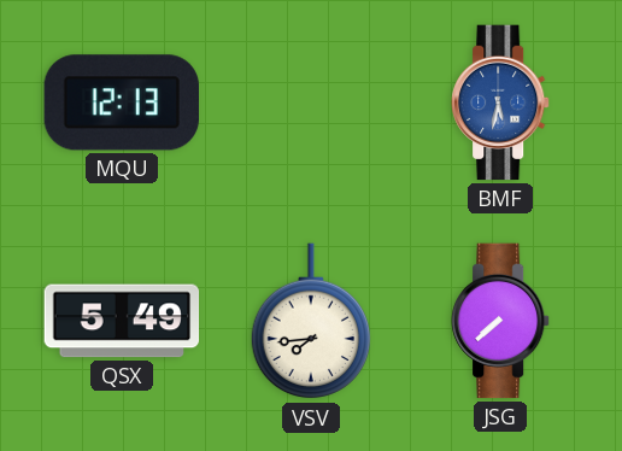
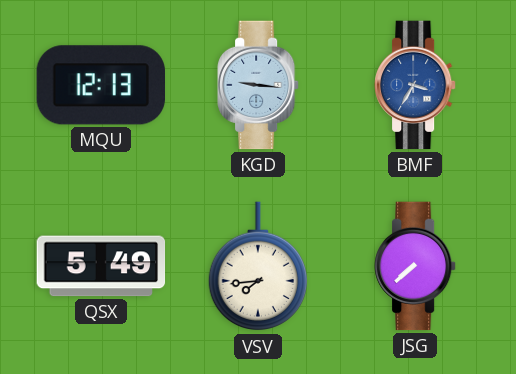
KGD: none -> 9:16 (259, 85)
BMF: 5:32 -> 3:35 (416, 85)
